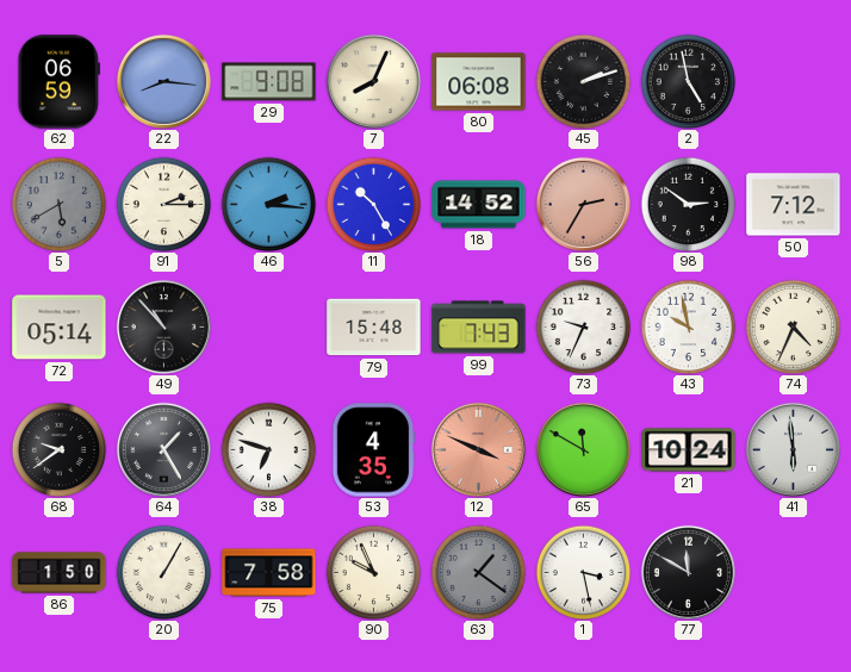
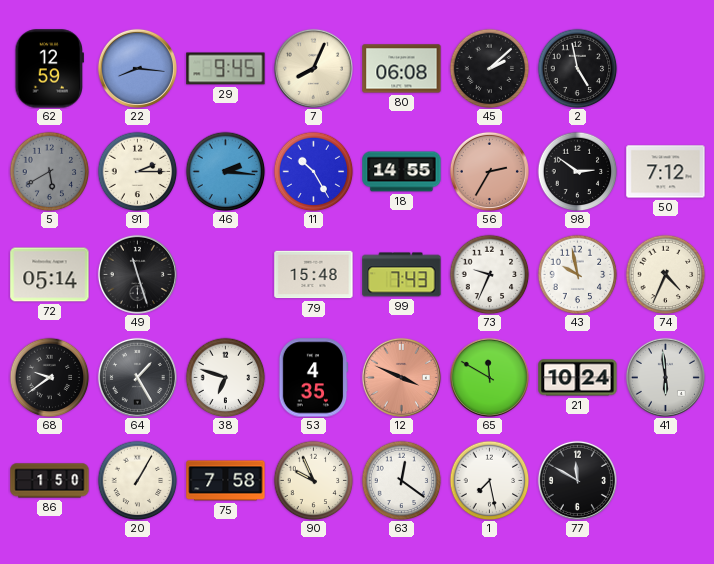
62: 06:59 -> 12:59 (49, 69)
29: 9:08 -> 9:45 (226, 69)
45: 2:12 -> 2:08 (489, 68)
18: 14:52 -> 14:55 (402, 172)
49: 10:53 -> 11:27 (137, 274)
63: 1:21 -> 12:21 (401, 480)
63 dial: grey -> white (401, 480)
1: 3:28 -> 7:28 (489, 480)
